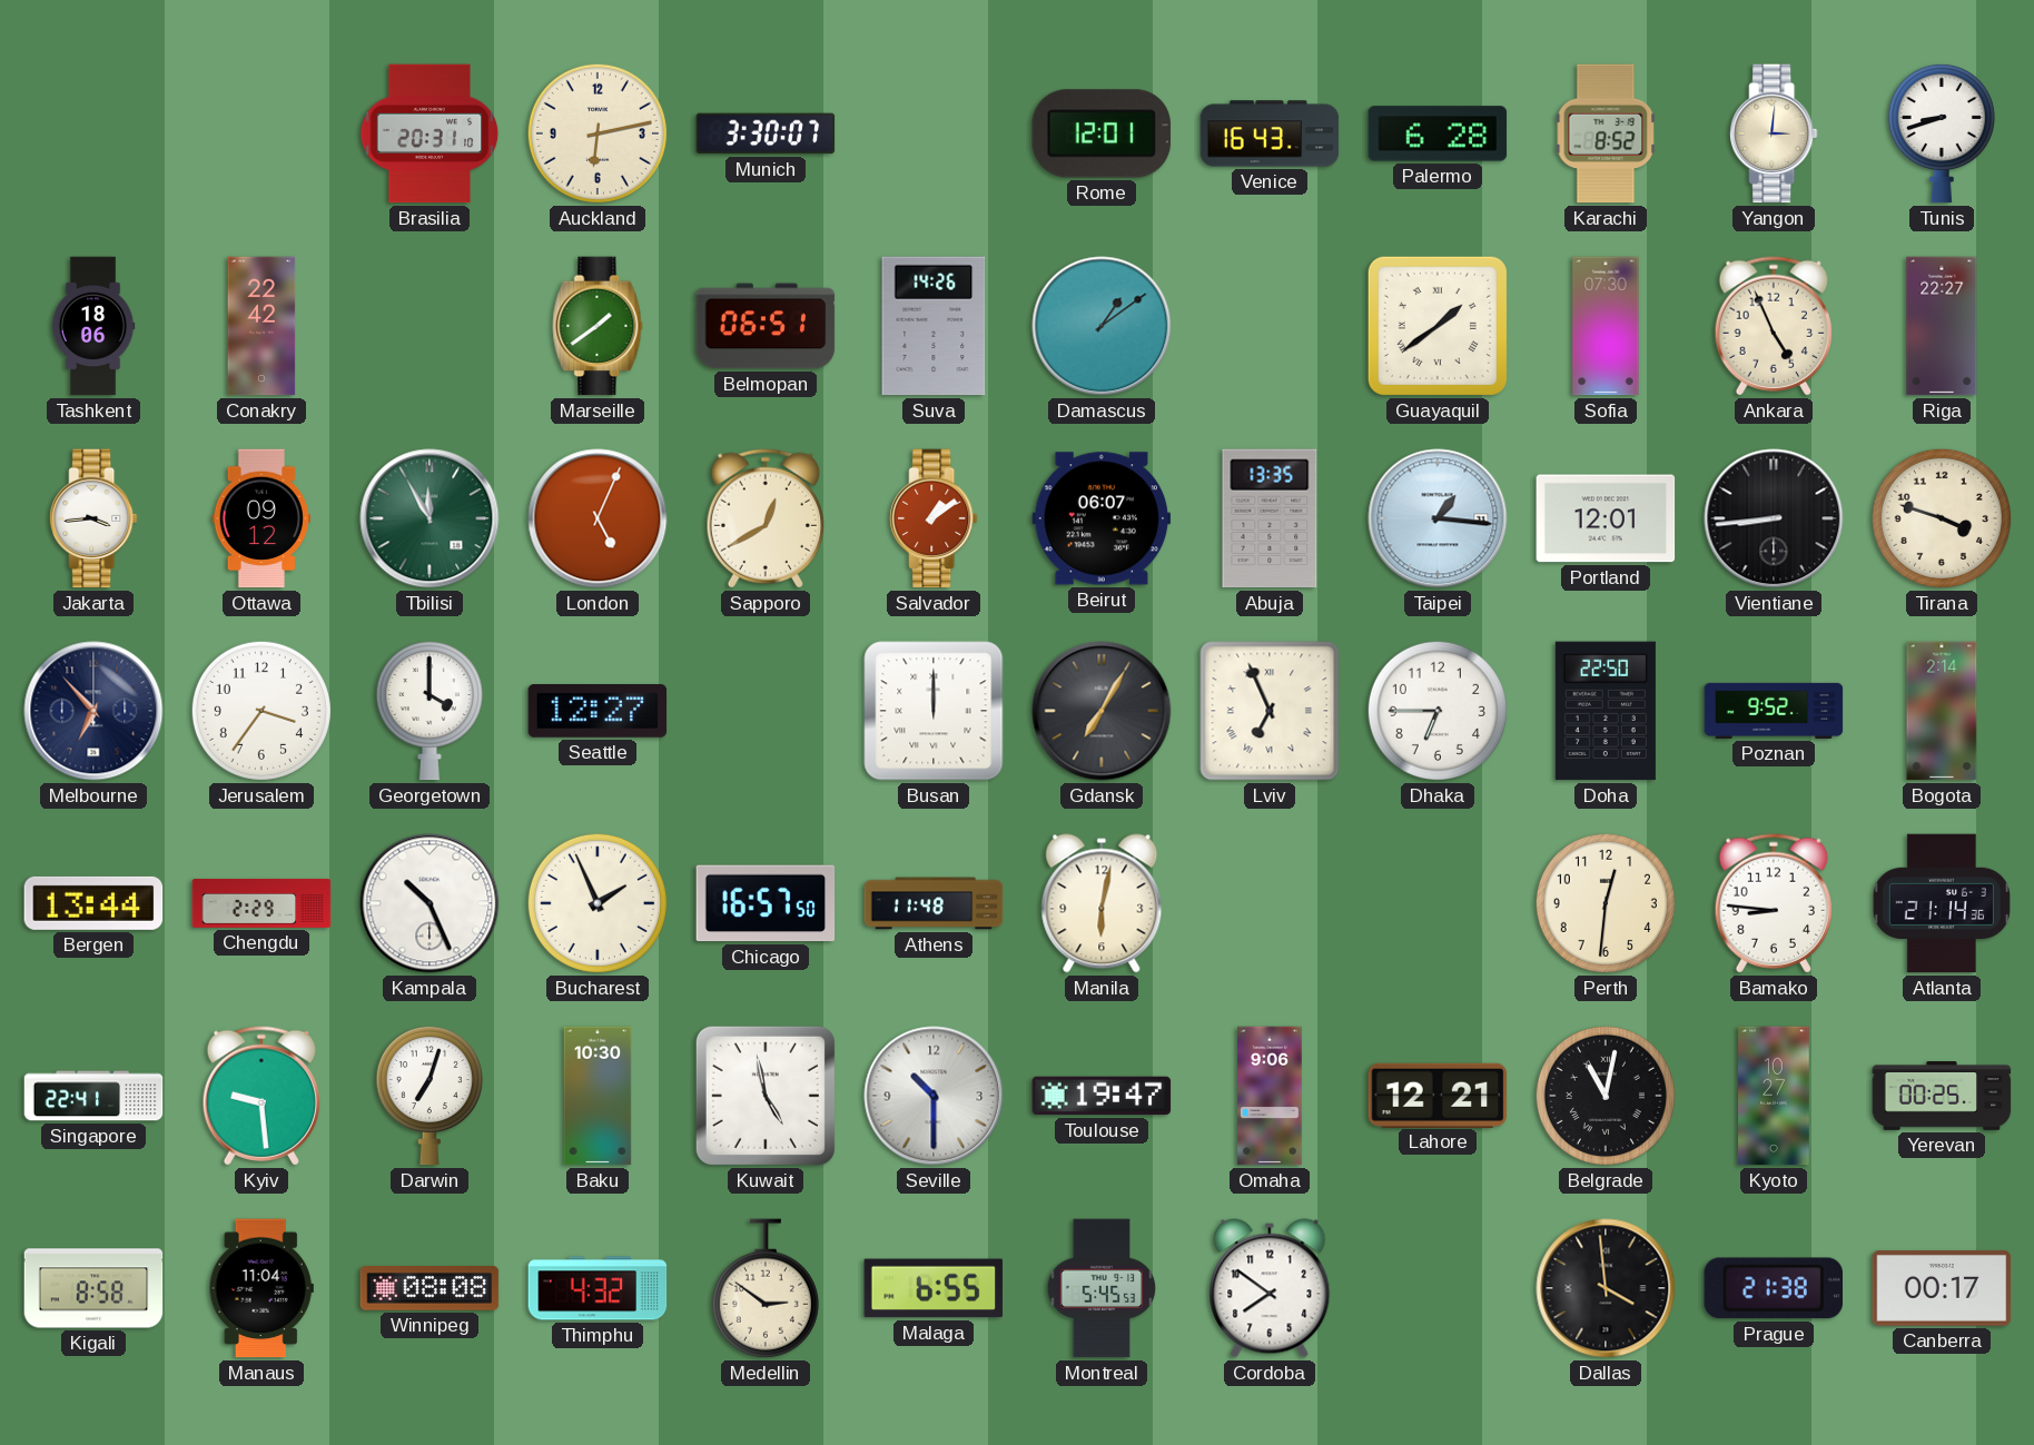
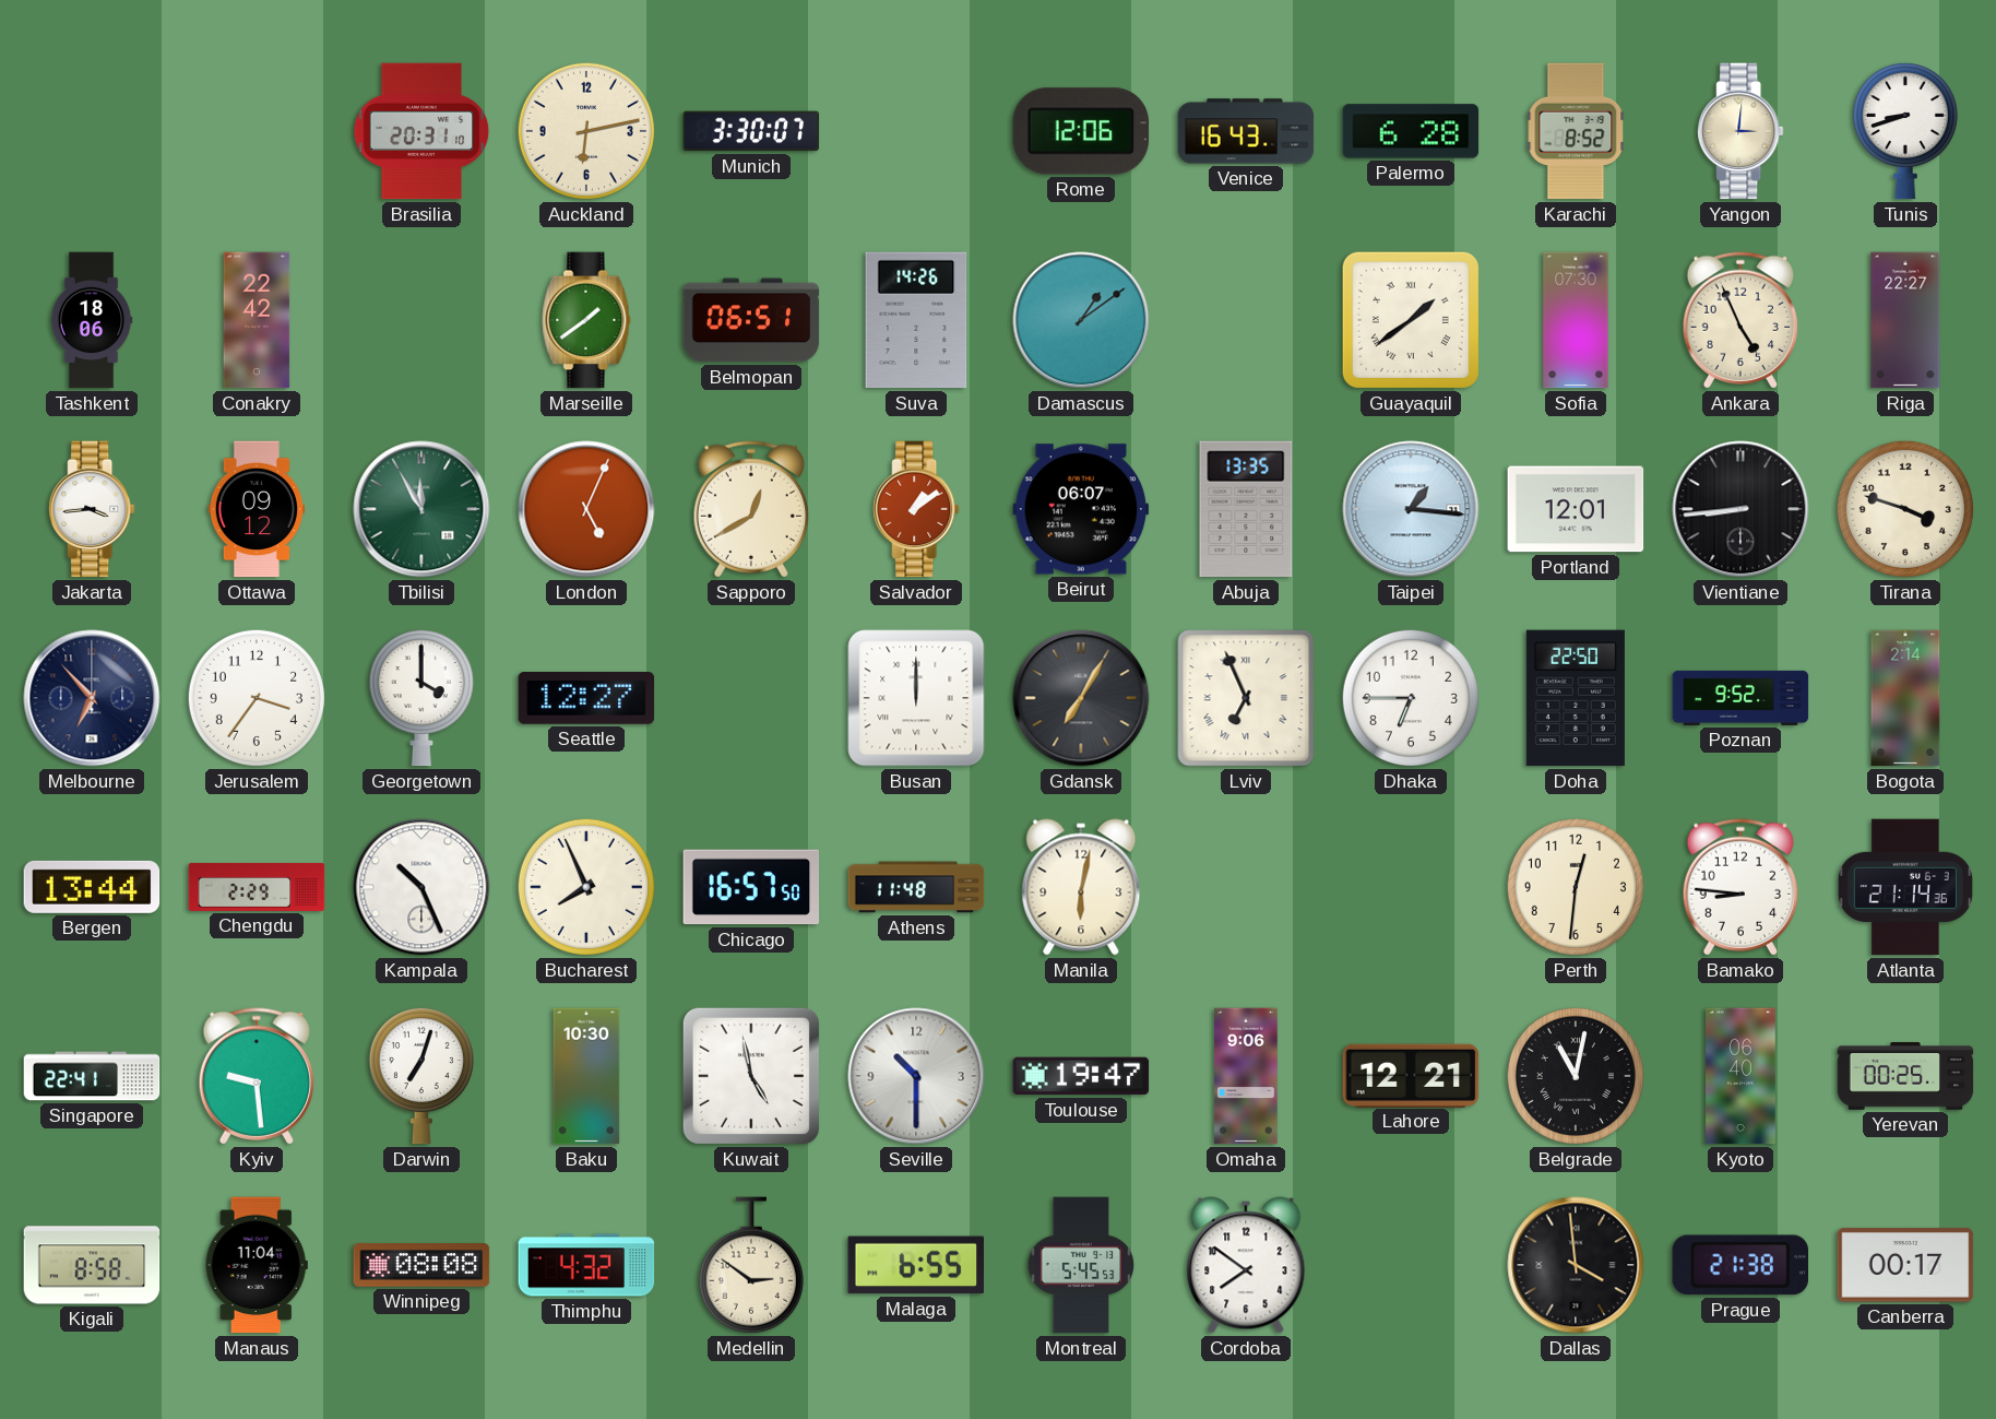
Rome: 12:01 -> 12:06 (1081, 131)
Bucharest: 1:56 -> 7:56 (586, 887)
Kyoto: 10:27 -> 06:40 (1740, 1076)
